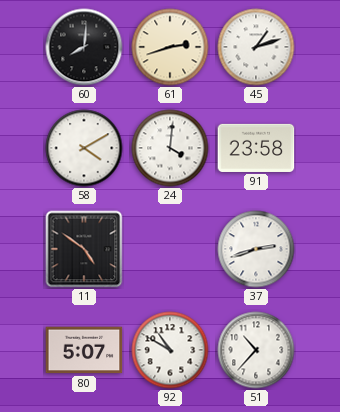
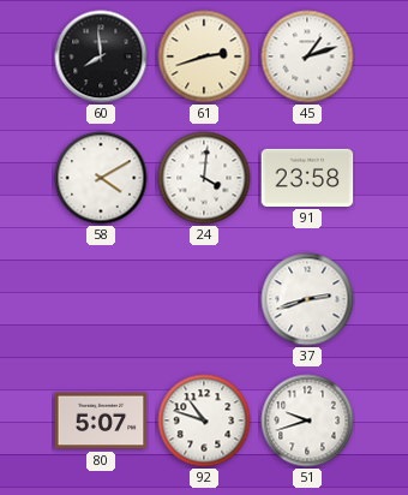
60: 8:01 -> 7:59 (101, 56)
11: 4:51 -> none (84, 249)
92: 10:50 -> 10:48 (204, 421)
51: 10:37 -> 9:42 (307, 421)
